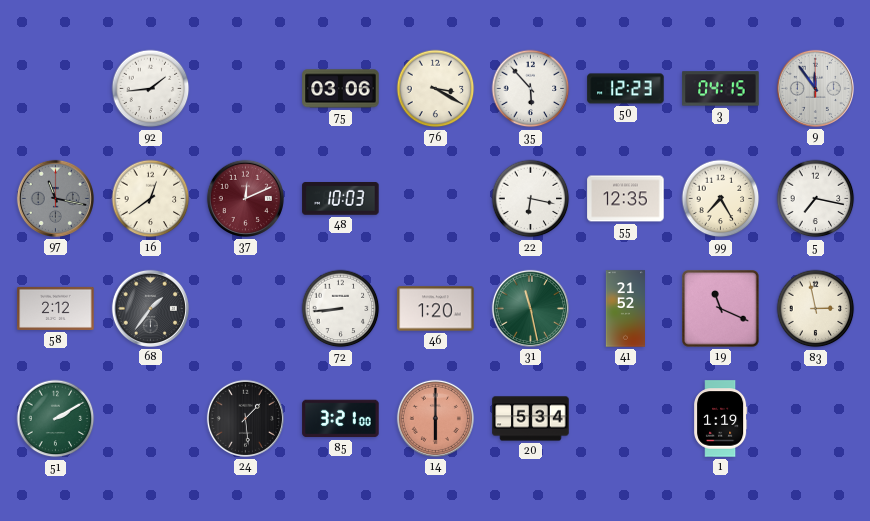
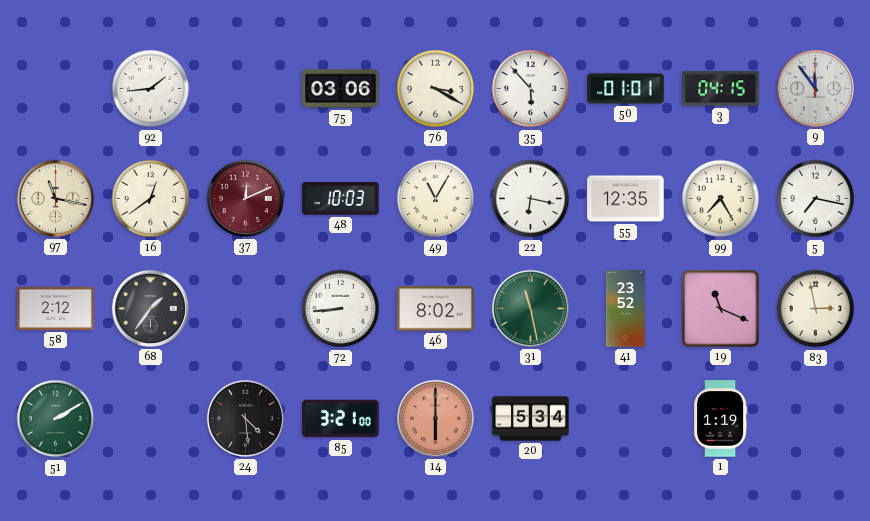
50: 12:23 -> 01:01 (626, 89)
97 dial: grey -> cream (55, 198)
49: none -> 11:05 (436, 199)
46: 1:20 -> 8:02 (436, 309)
41: 21:52 -> 23:52 (626, 309)
24: 1:29 -> 4:29 (245, 418)
